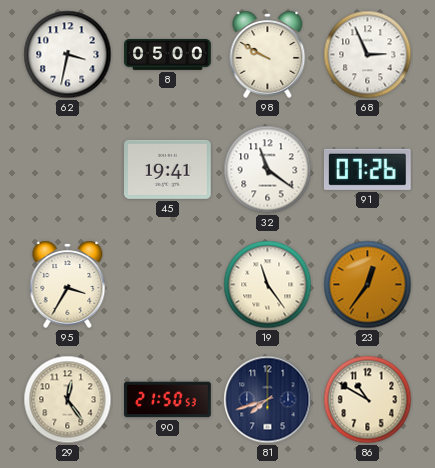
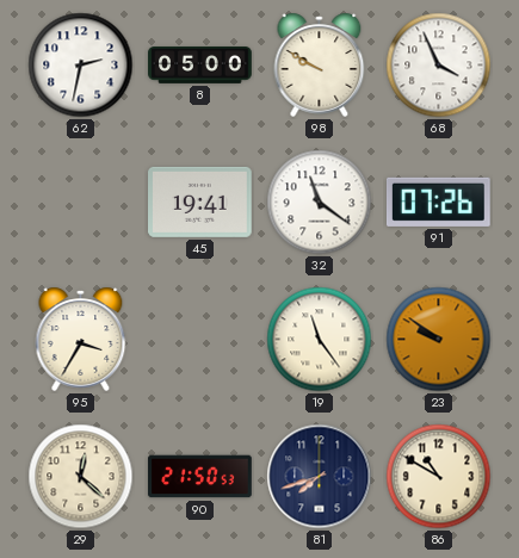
62: 3:32 -> 2:32 (81, 66)
68: 2:56 -> 3:56 (439, 66)
23: 12:36 -> 9:51 (439, 340)
29: 12:24 -> 12:22 (81, 477)
